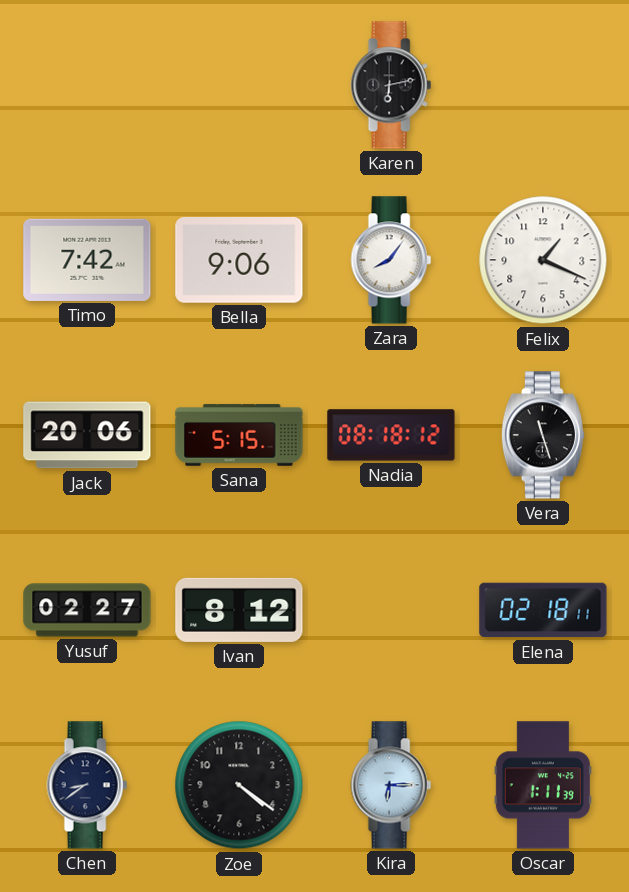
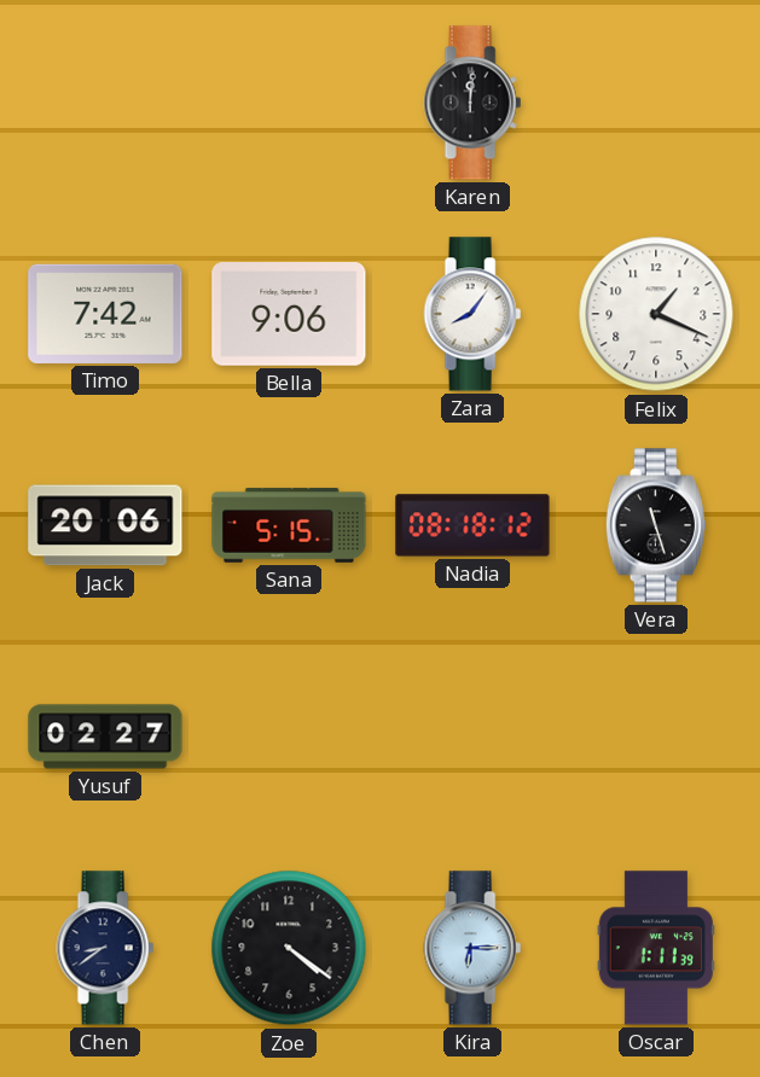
Karen: 6:13 -> 12:01 (472, 103)
Ivan: 8:12 -> none (239, 610)
Elena: 02:18 -> none (543, 610)
